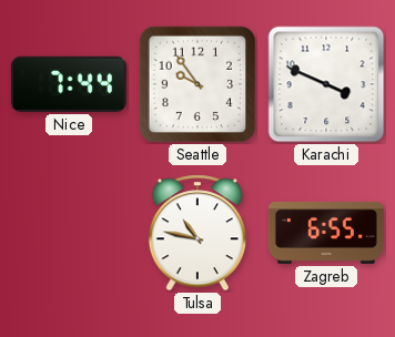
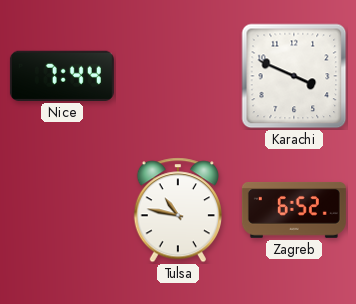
Seattle: 9:54 -> none (197, 84)
Zagreb: 6:55 -> 6:52 (294, 210)
